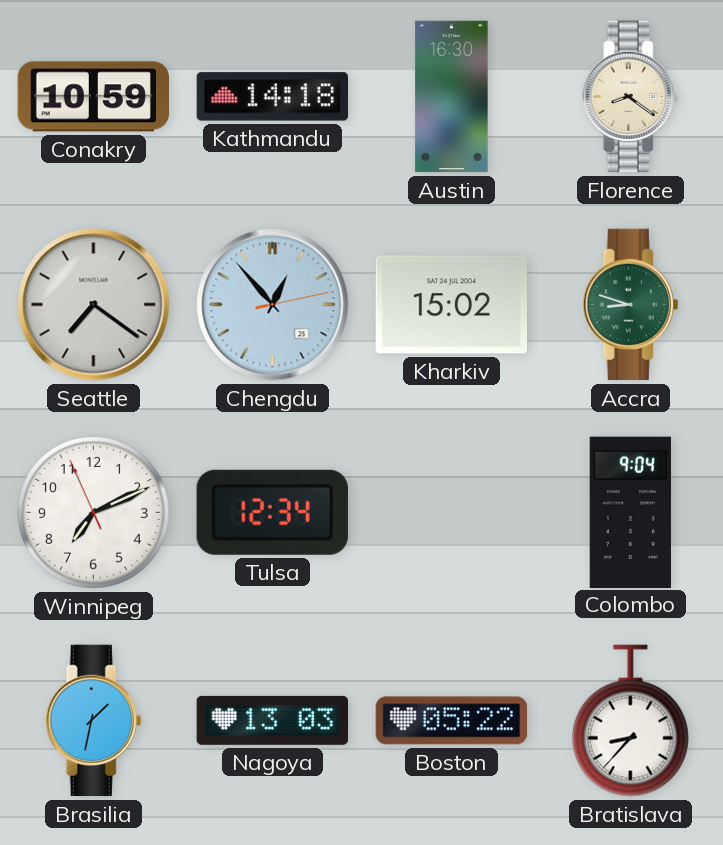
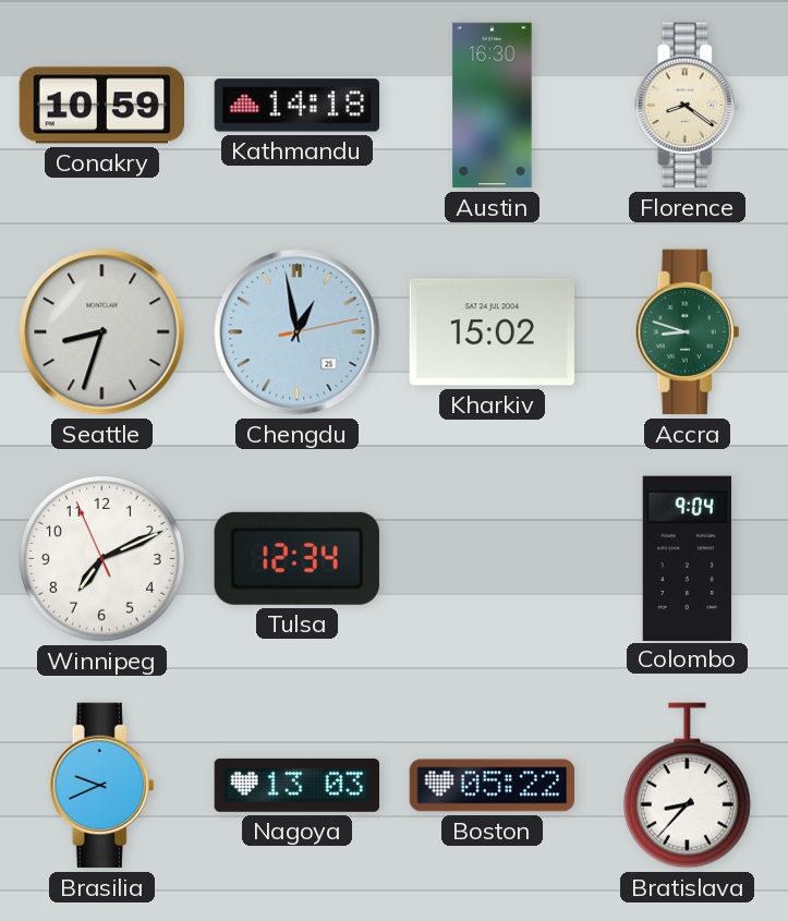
Seattle: 7:21 -> 8:33 (102, 332)
Chengdu: 12:53 -> 12:58 (298, 332)
Brasilia: 1:32 -> 9:41 (102, 786)
